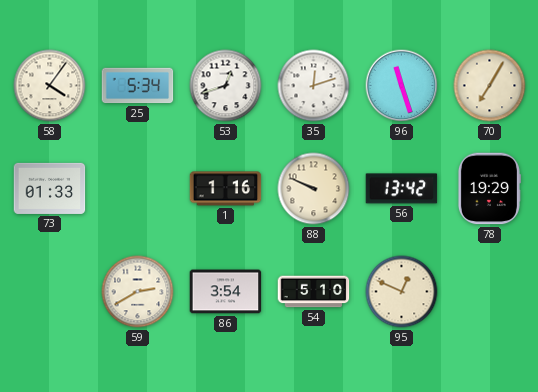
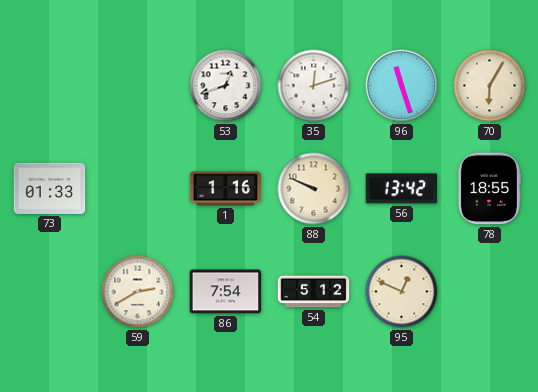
58: 4:06 -> none (50, 86)
25: 5:34 -> none (138, 86)
70: 7:05 -> 6:05 (490, 86)
78: 19:29 -> 18:55 (489, 189)
86: 3:54 -> 7:54 (226, 292)
54: 5:10 -> 5:12 (314, 292)
